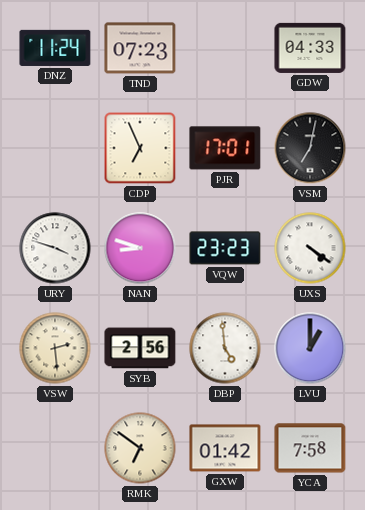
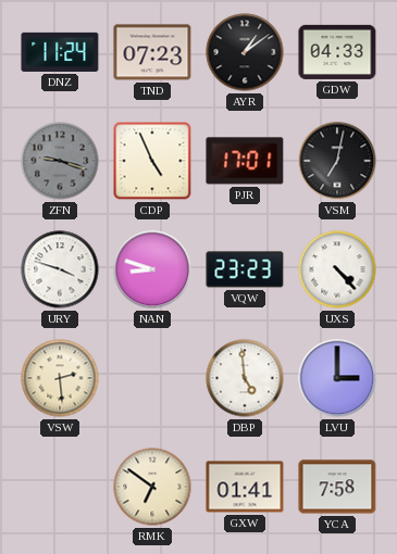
AYR: none -> 1:09 (245, 52)
ZFN: none -> 9:18 (60, 161)
CDP: 6:56 -> 4:56 (152, 161)
UXS: 4:21 -> 4:23 (337, 269)
SYB: 2:56 -> none (140, 348)
LVU: 1:00 -> 3:00 (337, 378)
GXW: 01:42 -> 01:41 (245, 487)
